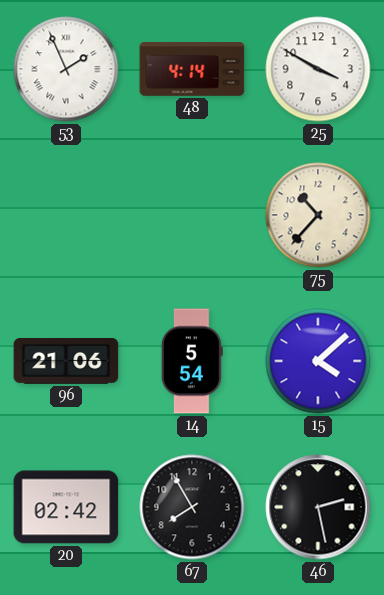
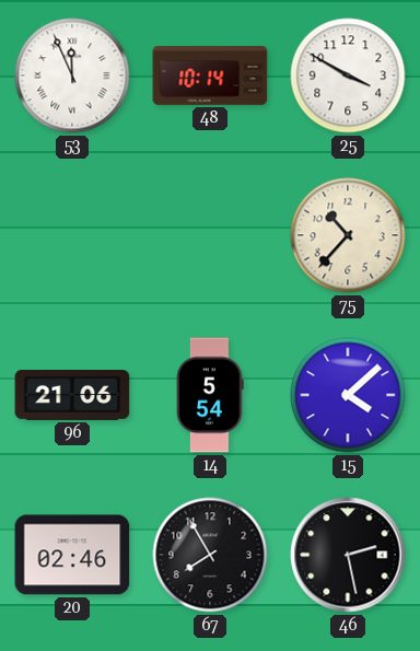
53: 1:56 -> 11:56 (72, 75)
48: 4:14 -> 10:14 (210, 77)
20: 02:42 -> 02:46 (72, 555)
